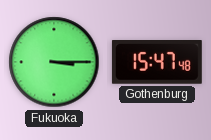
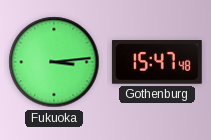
Fukuoka: 3:15 -> 3:14 (54, 62)
